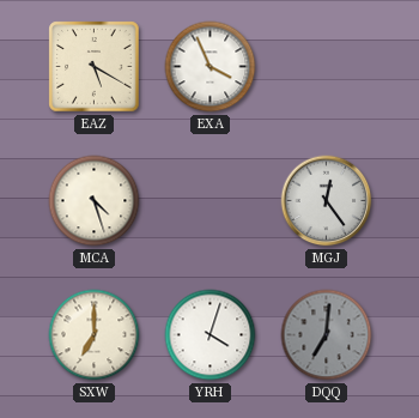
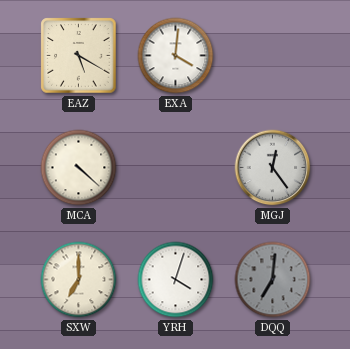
EXA: 3:56 -> 4:01 (176, 56)
MCA: 4:27 -> 4:22 (79, 168)
